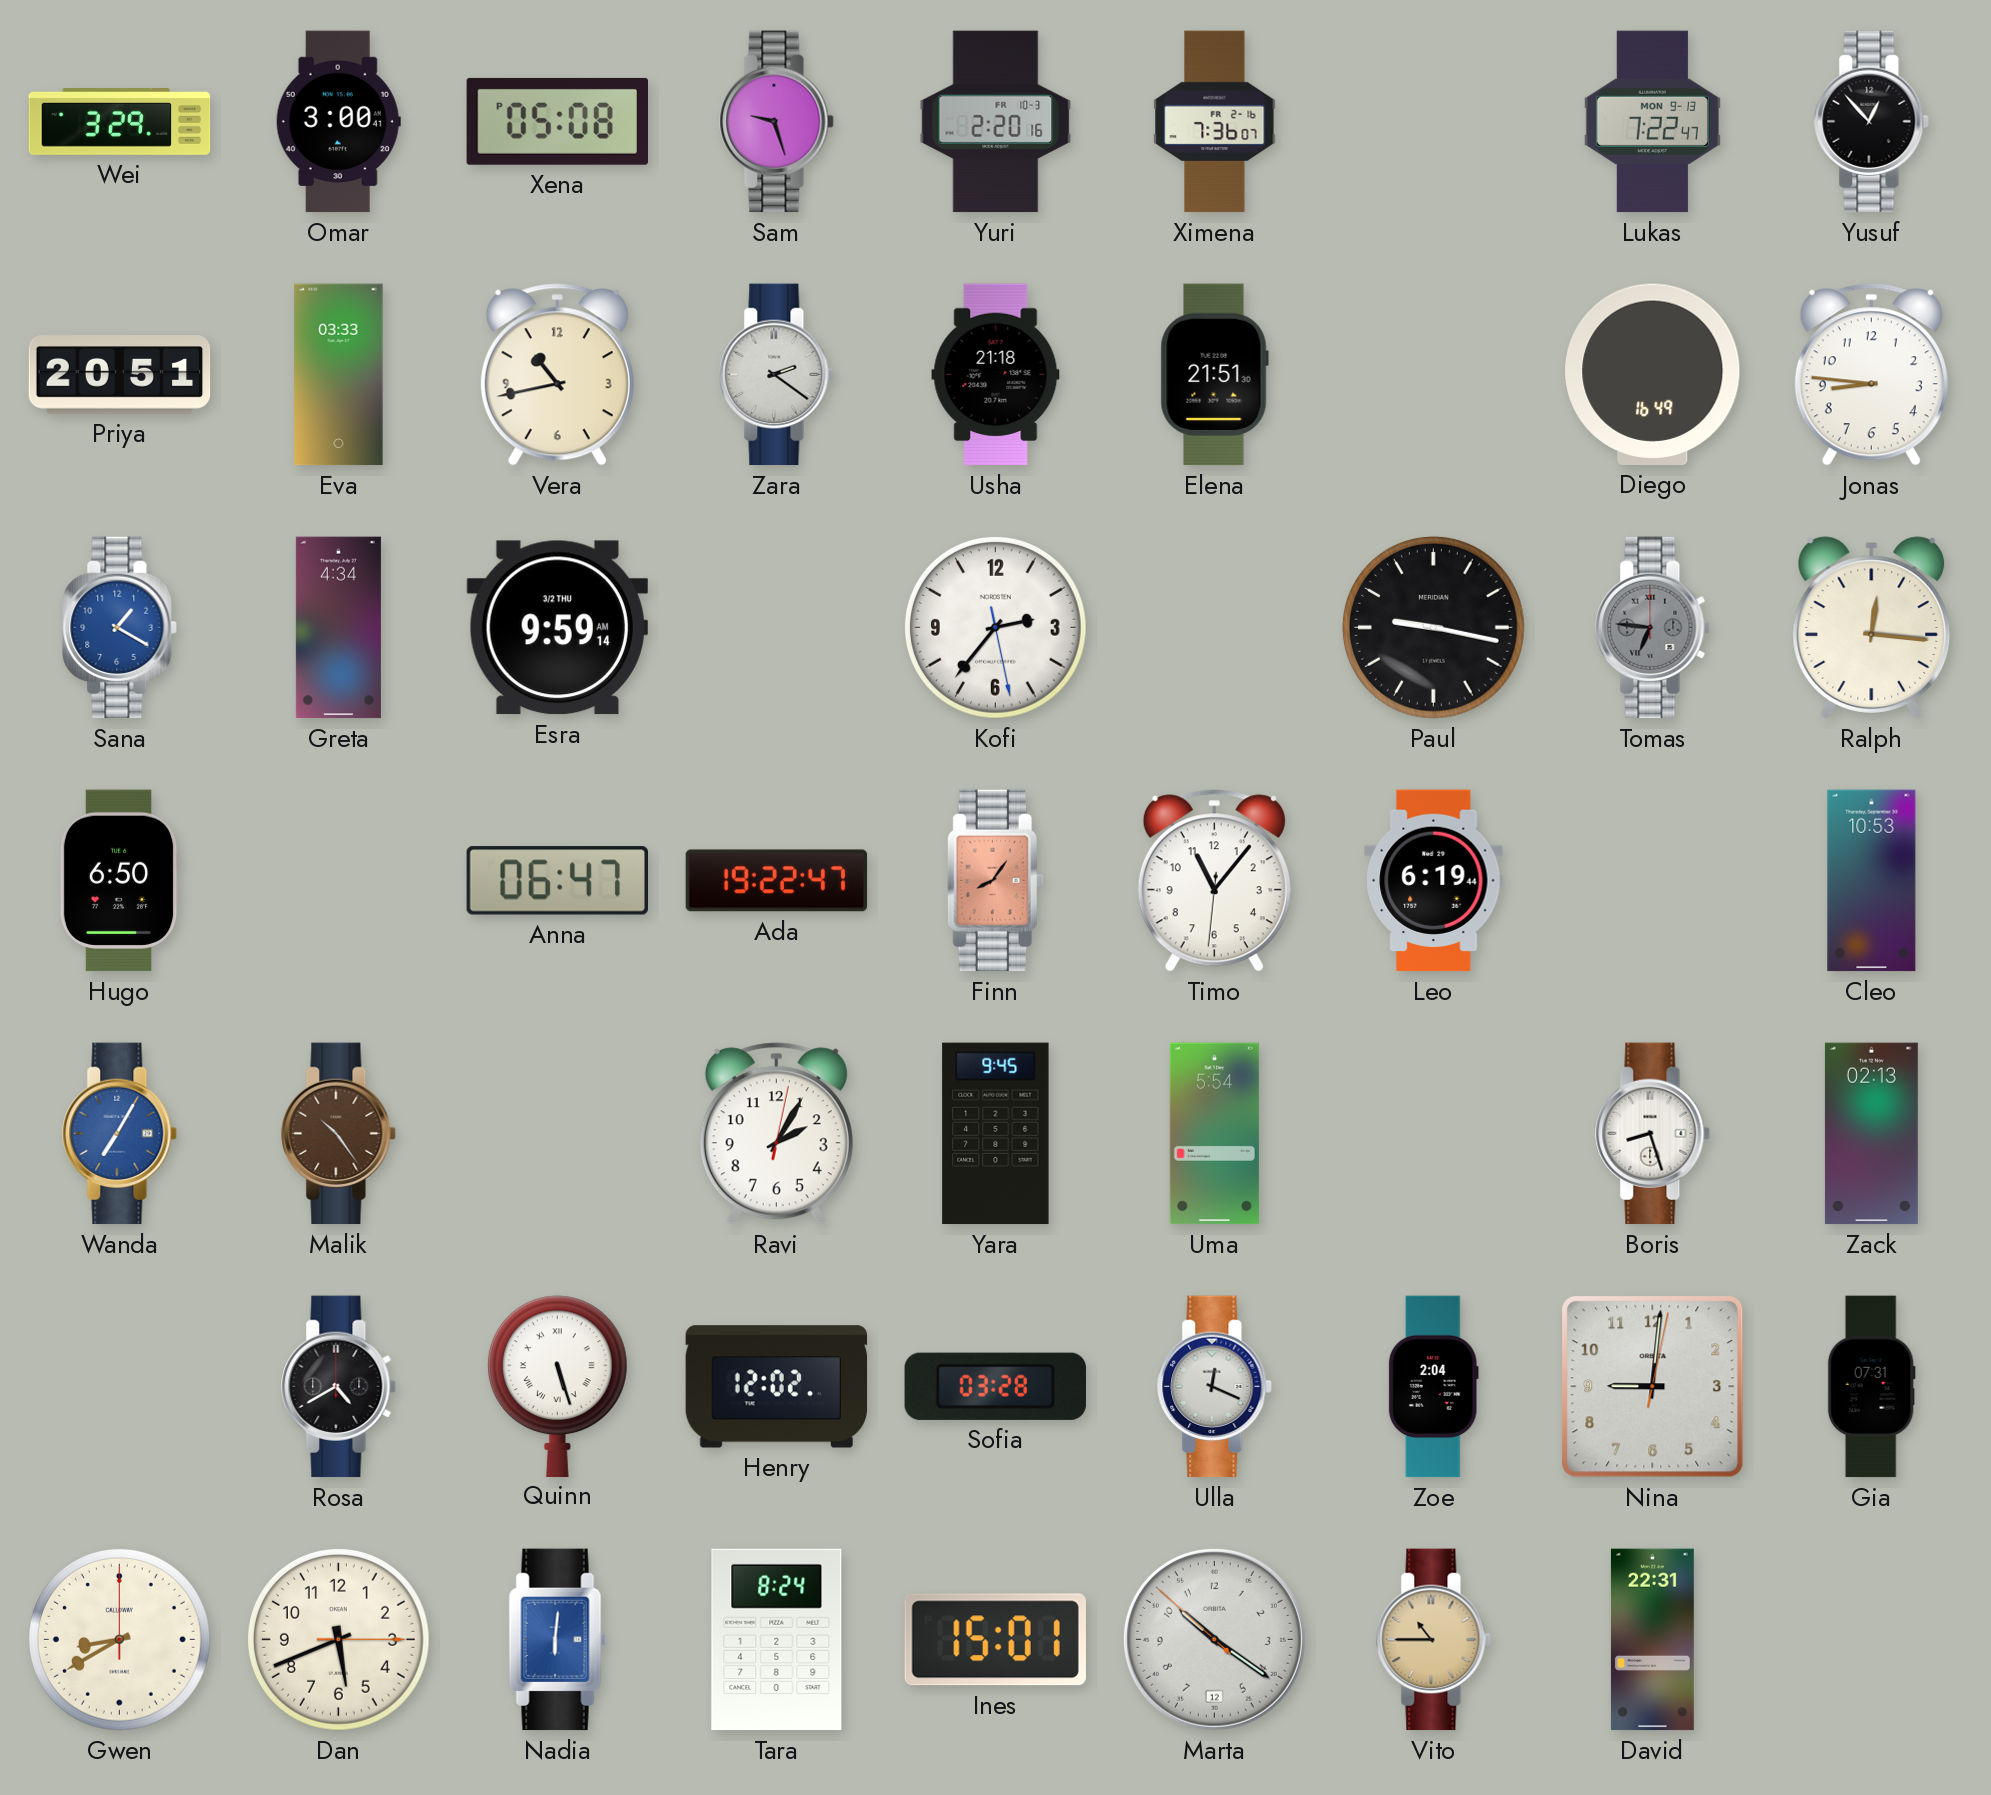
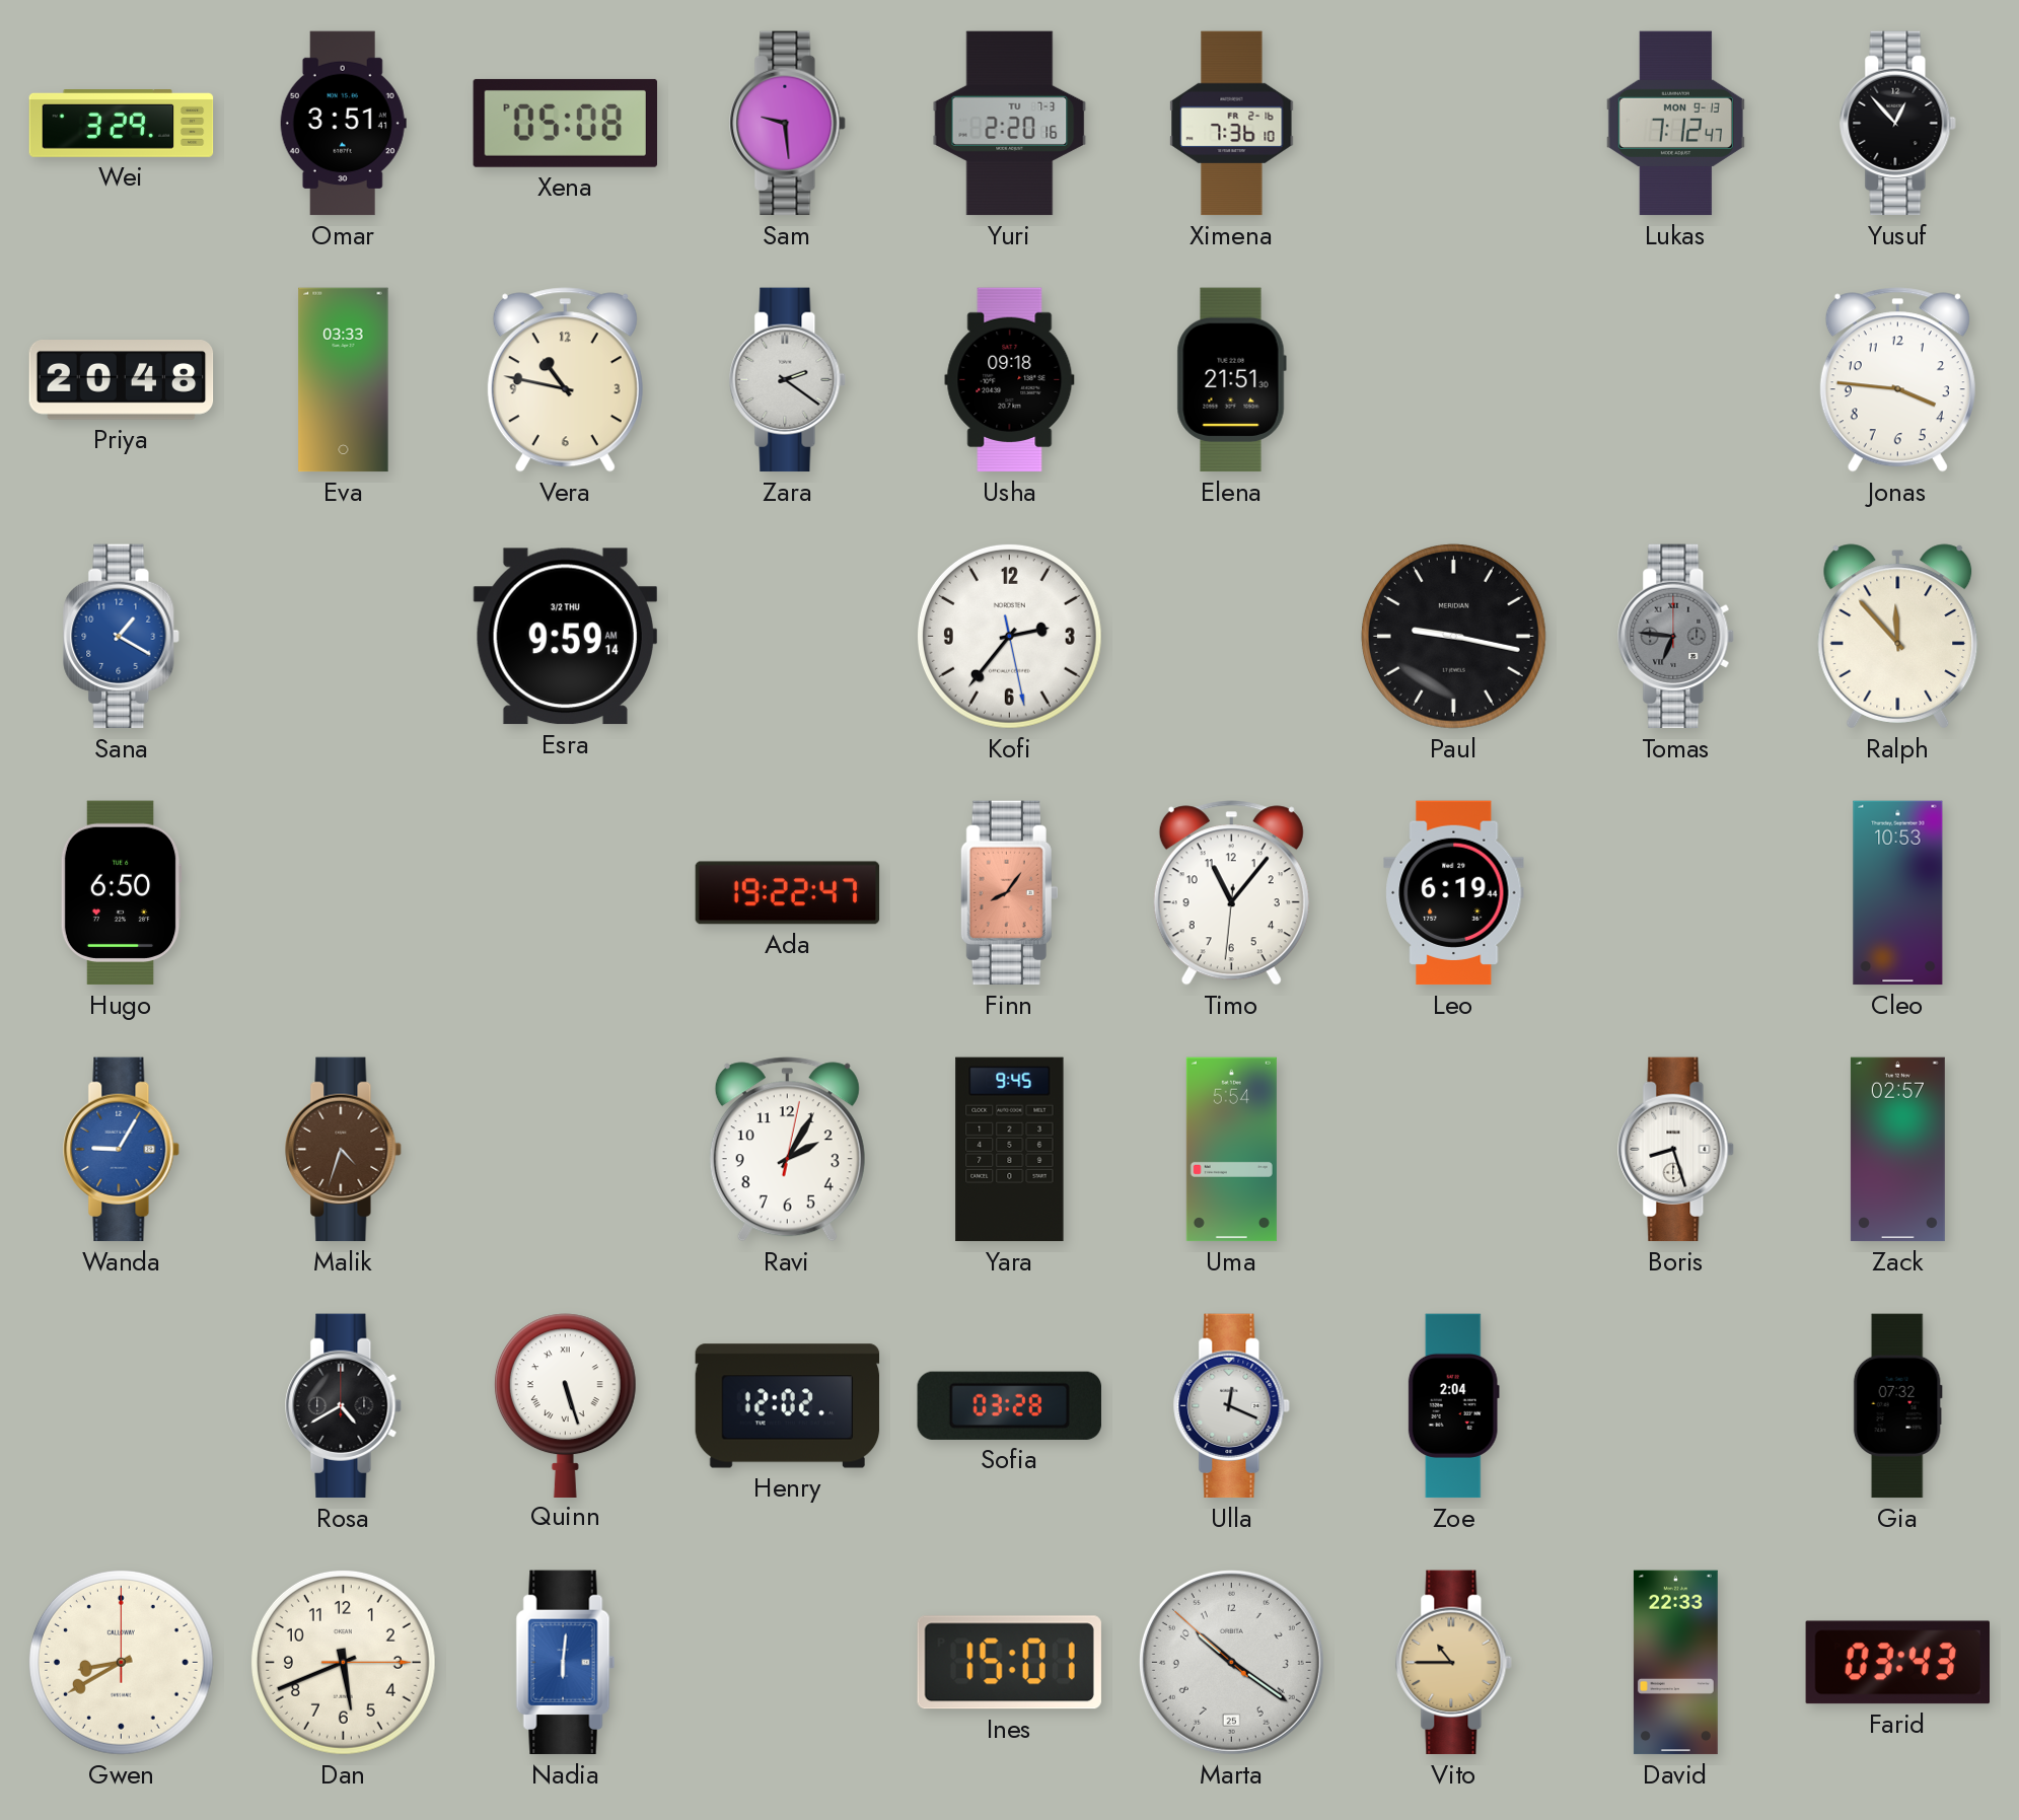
Omar: 3:00 -> 3:51 (343, 124)
Sam: 9:27 -> 9:29 (788, 124)
Yuri date: FR 10-3 -> TU 7-3 (1010, 124)
Ximena: 7:36:07 -> 7:36:10 (1232, 124)
Lukas: 7:22 -> 7:12 (1675, 124)
Priya: 20:51 -> 20:48 (122, 380)
Vera: 10:43 -> 10:47 (565, 380)
Usha: 21:18 -> 09:18 (1010, 380)
Diego: 16:49 -> none (1653, 374)
Jonas: 8:46 -> 3:46 (1897, 380)
Greta: 4:34 -> none (338, 628)
Ralph: 12:16 -> 11:53 (1898, 637)
Anna: 06:47 -> none (557, 881)
Wanda: 7:05 -> 9:05 (122, 1150)
Malik: 10:24 -> 4:33 (344, 1150)
Zack: 02:13 -> 02:57 (1897, 1150)
Nina: 9:01 -> none (1653, 1387)
Gia: 07:31 -> 07:32 (1897, 1406)
Tara: 8:24 -> none (777, 1640)
Marta date: 12 -> 25 (1231, 1662)
David: 22:31 -> 22:33 (1675, 1663)
Farid: none -> 03:43 (1898, 1663)
